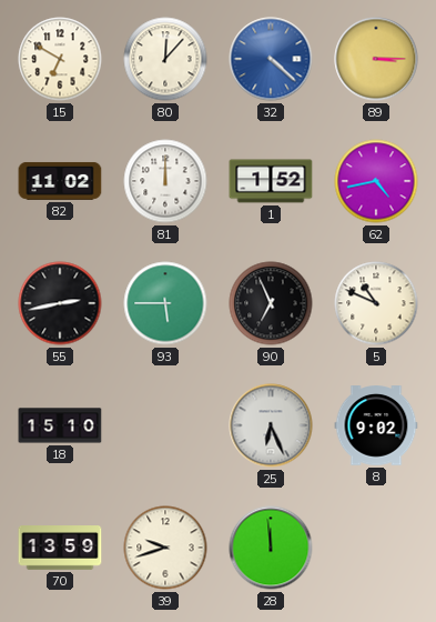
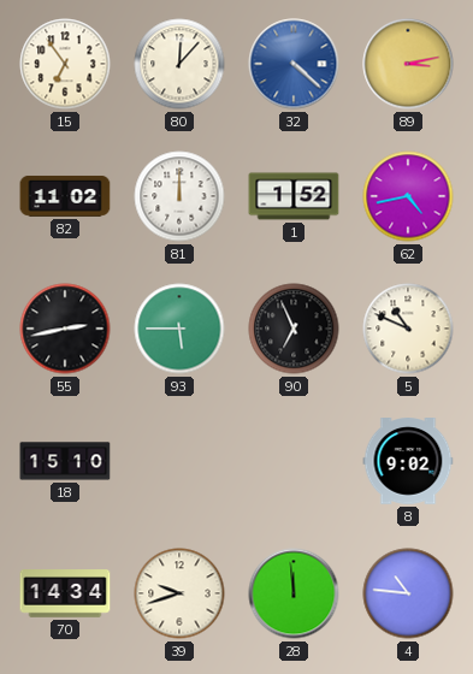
15: 6:50 -> 6:54 (65, 64)
89: 3:15 -> 3:13 (408, 64)
25: 6:26 -> none (271, 425)
70: 13:59 -> 14:34 (65, 593)
4: none -> 10:46 (408, 593)
